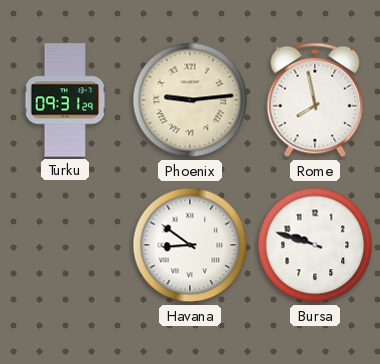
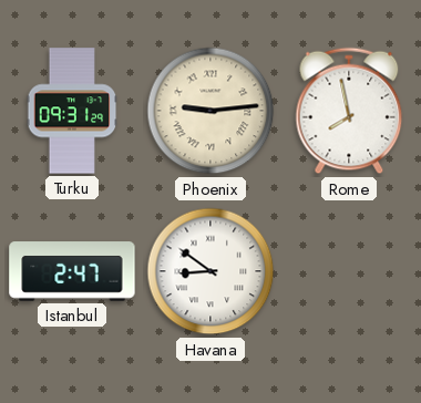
Istanbul: none -> 2:47 (72, 271)
Bursa: 9:48 -> none (315, 245)
